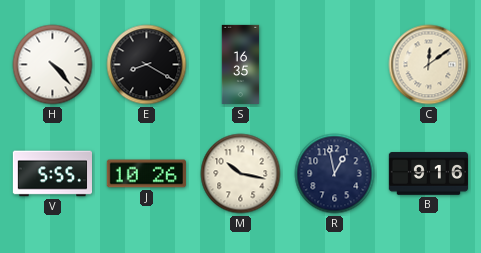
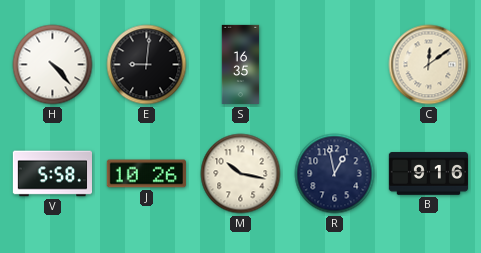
E: 8:20 -> 9:01 (147, 65)
V: 5:55 -> 5:58 (52, 174)
